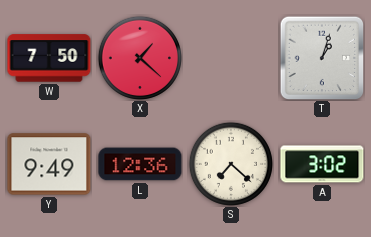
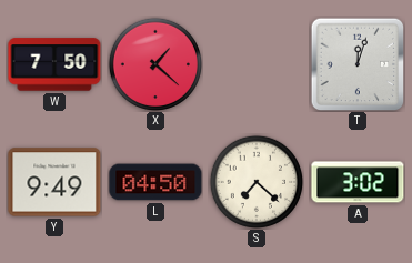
T: 1:03 -> 12:03 (358, 64)
L: 12:36 -> 04:50 (155, 182)
